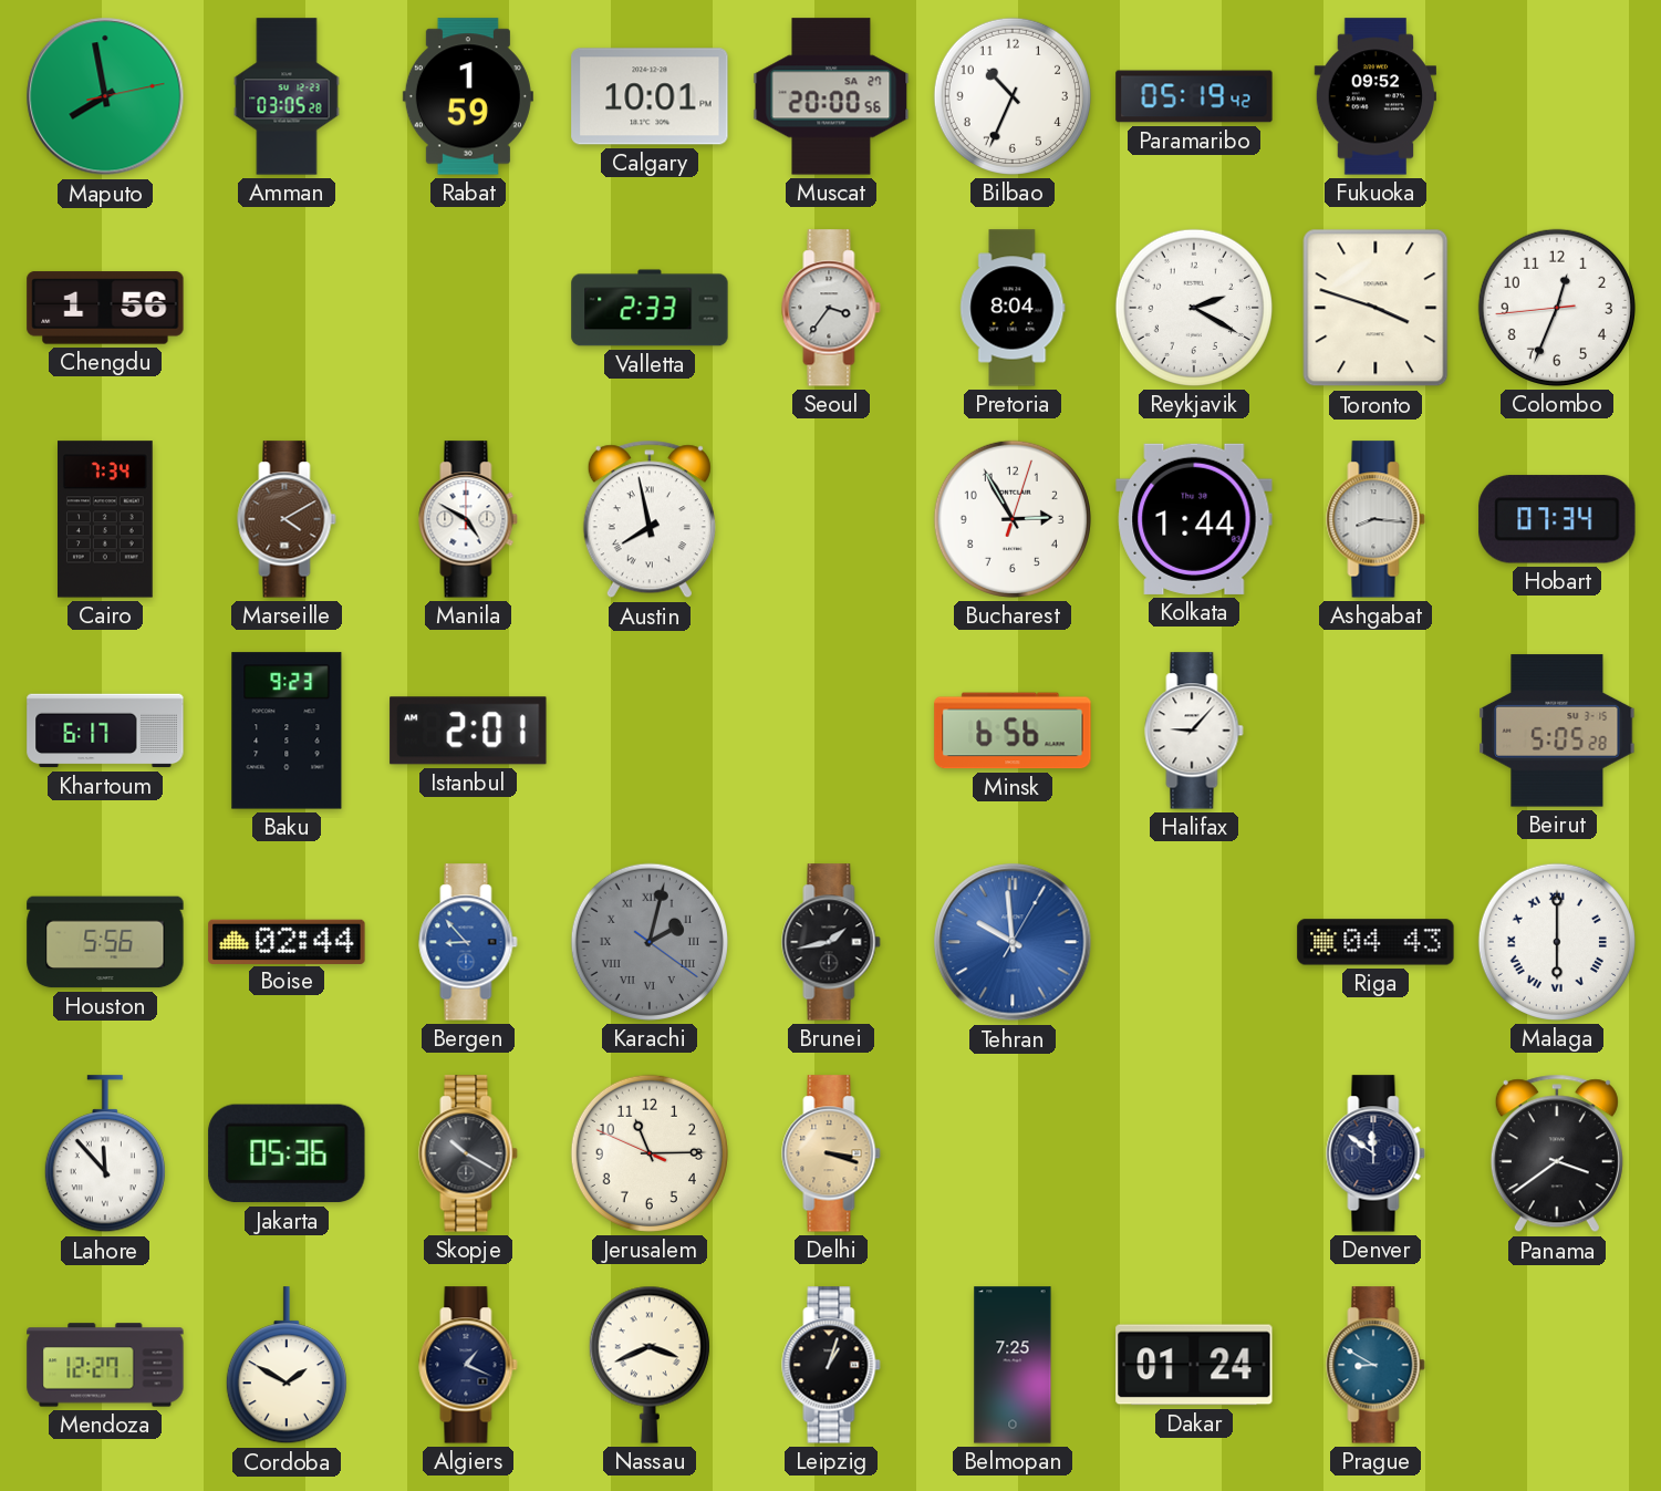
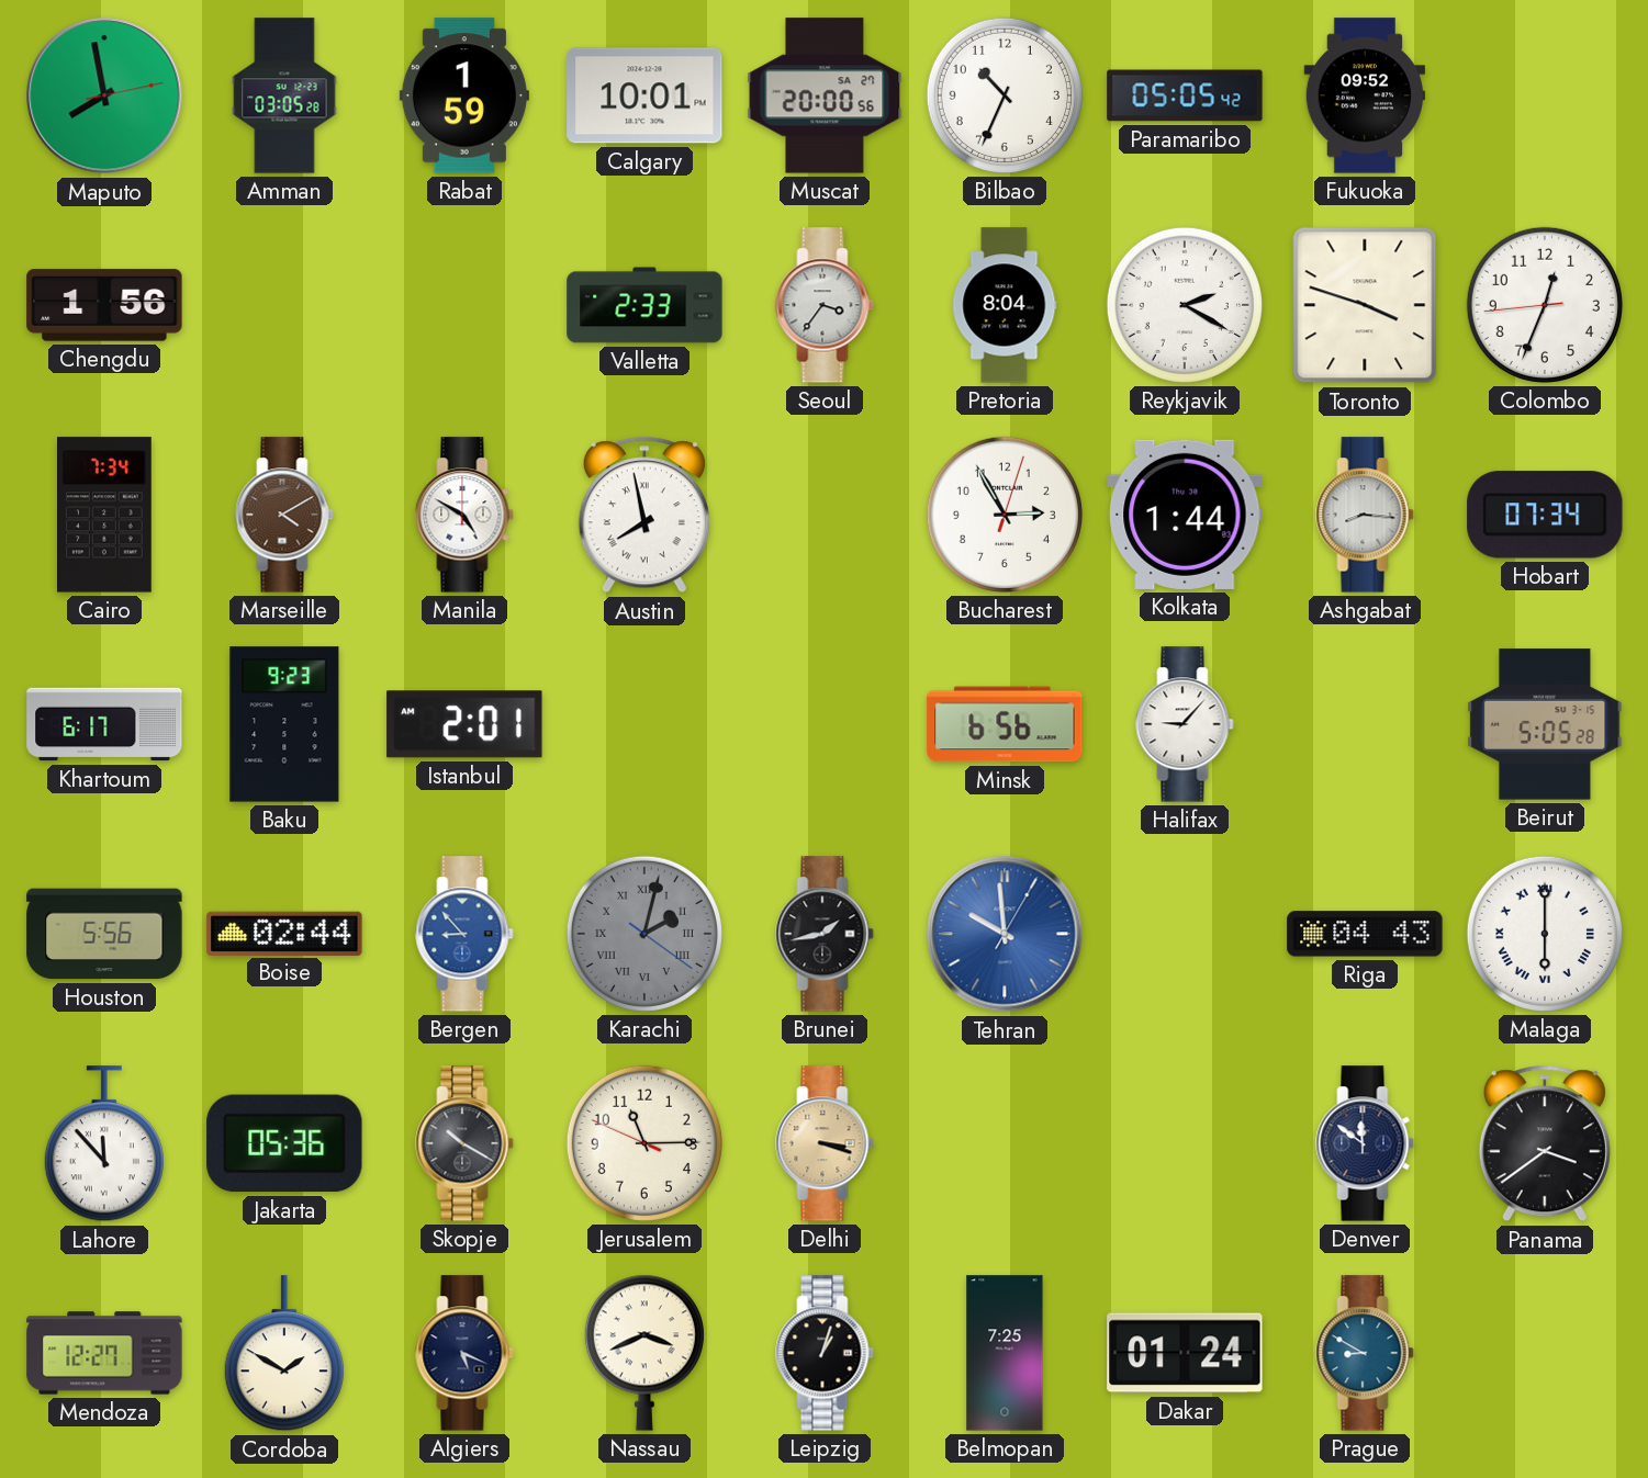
Paramaribo: 05:19 -> 05:05 (1185, 95)
Algiers: 1:19 -> 5:19 (464, 1353)
